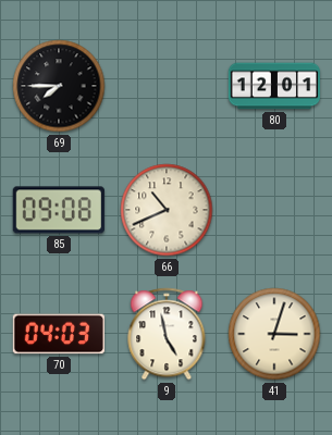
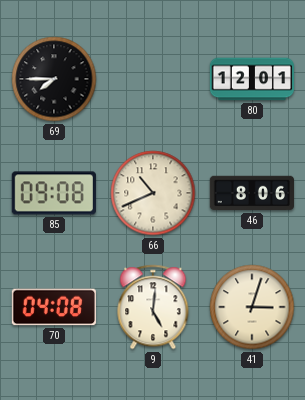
46: none -> 8:06 (251, 193)
70: 04:03 -> 04:08 (54, 307)
9: 4:58 -> 5:01 (153, 307)
